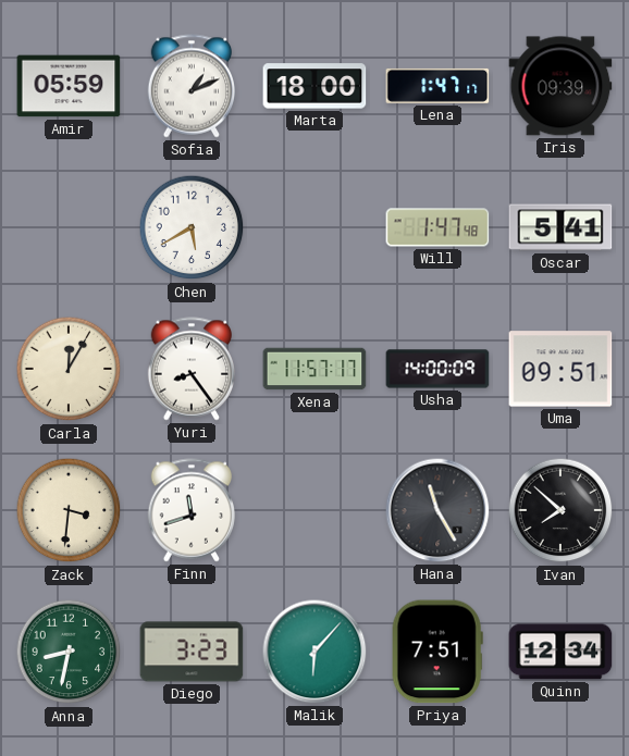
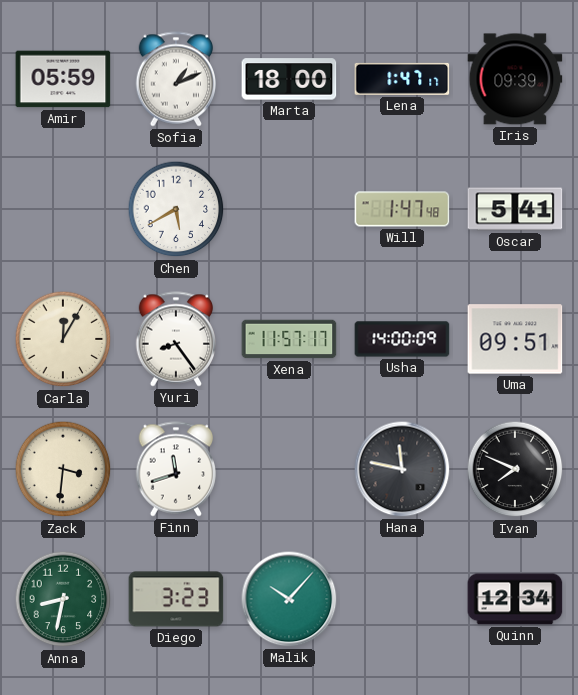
Hana: 11:25 -> 11:47 (402, 469)
Ivan: 7:52 -> 7:49 (515, 469)
Malik: 6:07 -> 10:07 (289, 599)
Priya: 7:51 -> none (437, 652)
